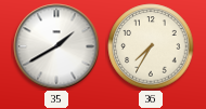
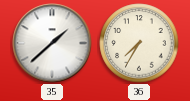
35: 1:40 -> 1:38 (52, 43)
